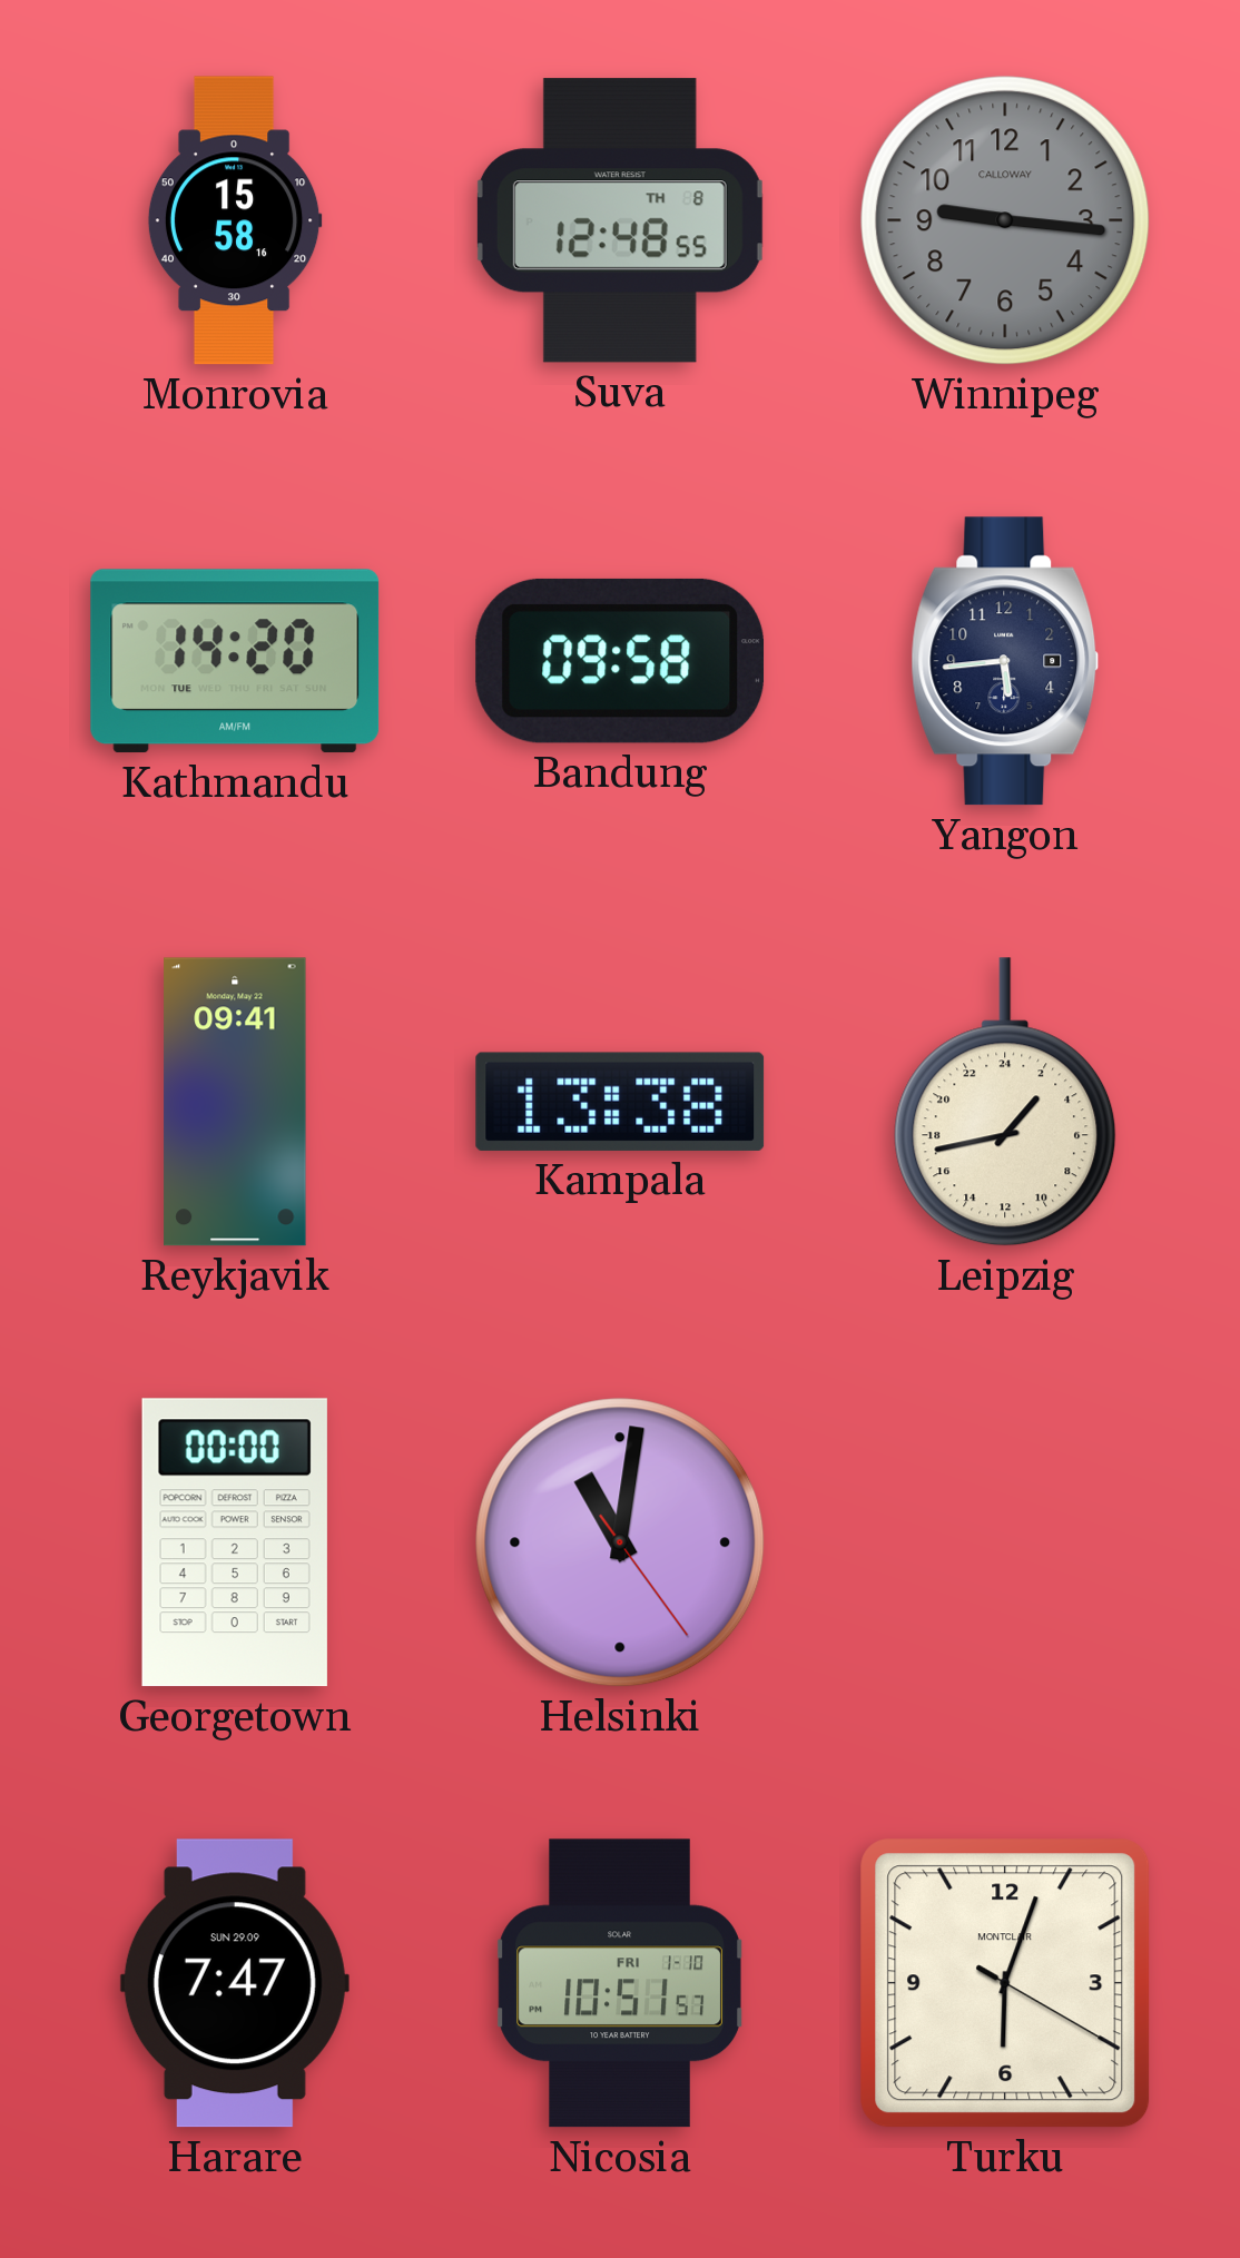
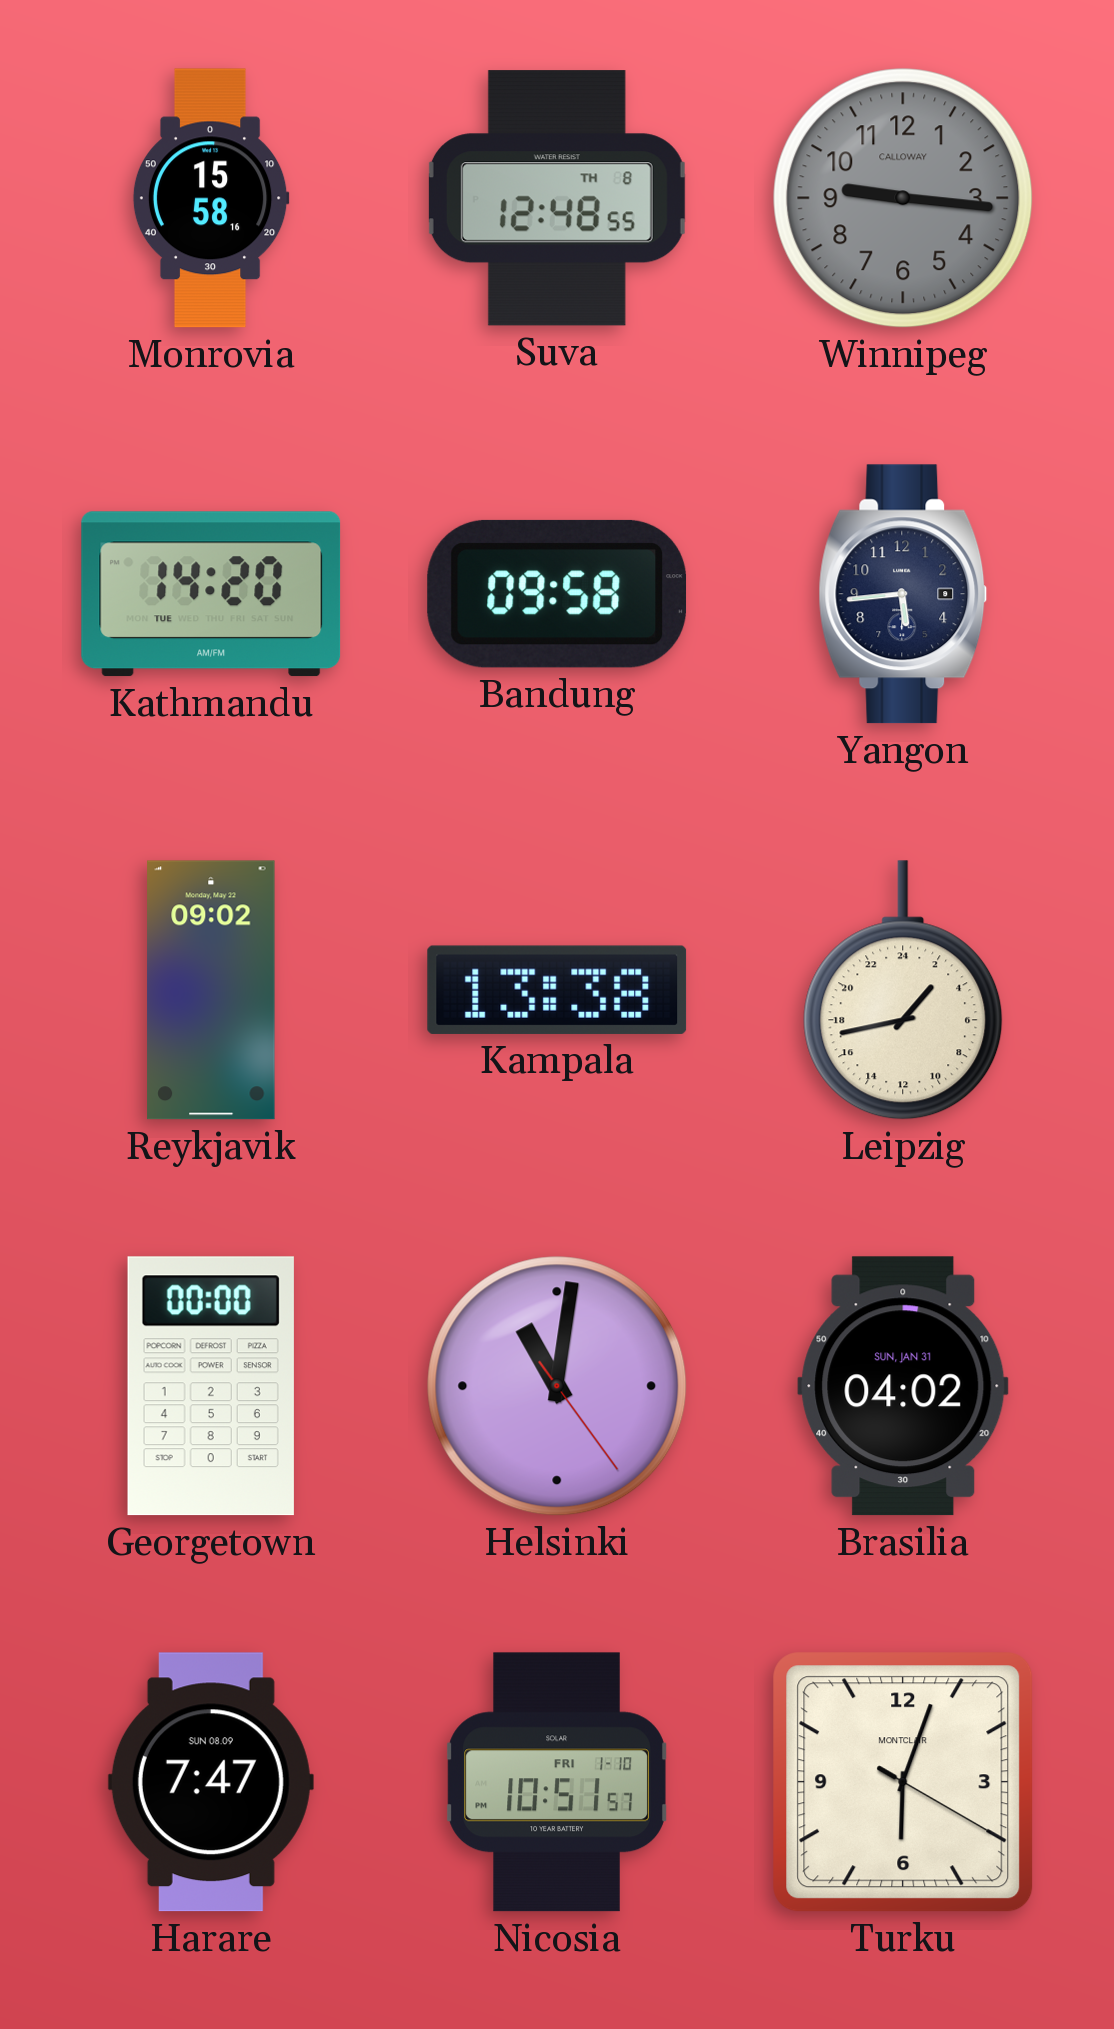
Reykjavik: 09:41 -> 09:02 (211, 990)
Brasilia: none -> 04:02 (903, 1386)
Harare date: SUN 29.09 -> SUN 08.09 (211, 1782)
